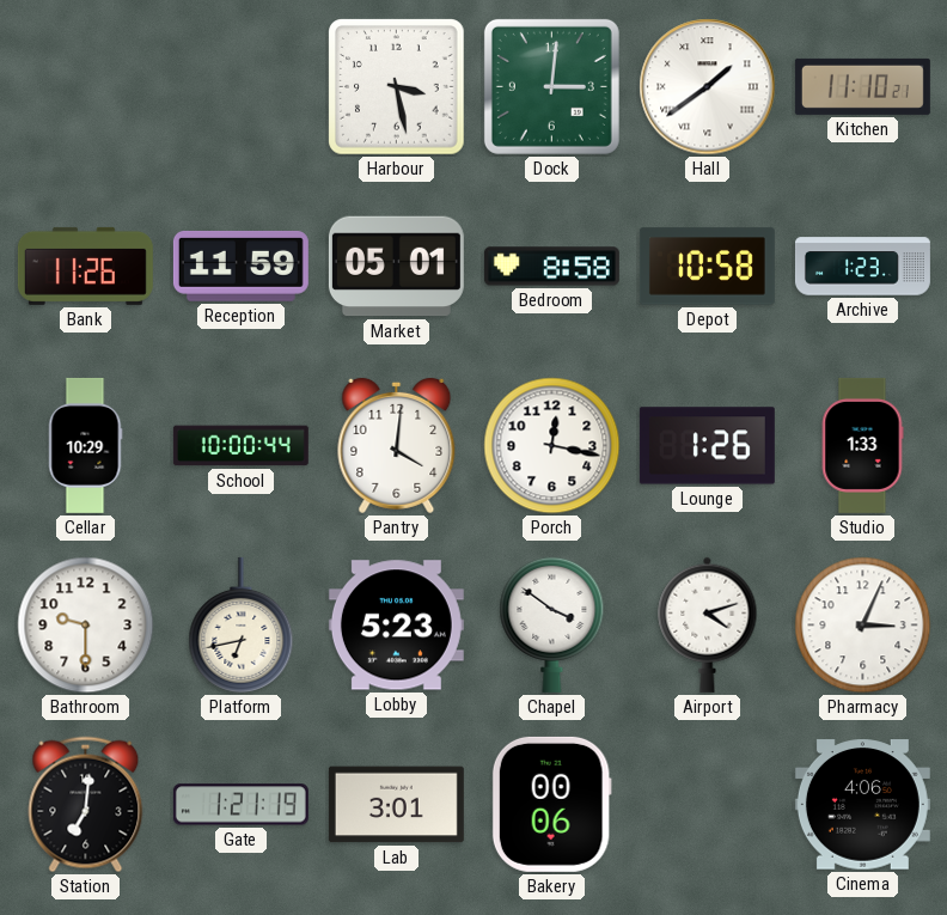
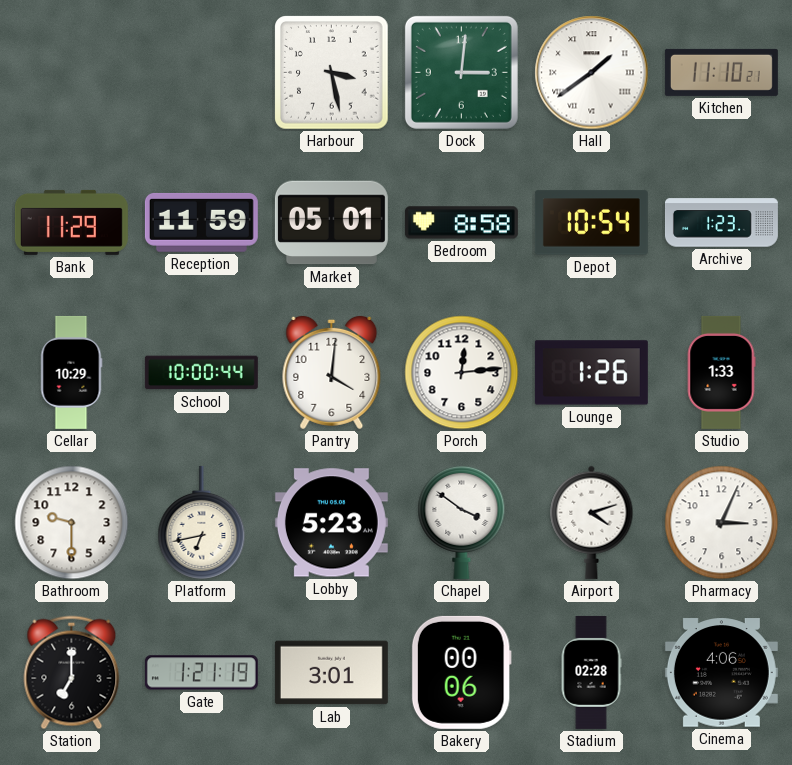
Bank: 11:26 -> 11:29 (71, 222)
Depot: 10:58 -> 10:54 (591, 223)
Porch: 12:17 -> 12:14 (462, 373)
Station: 7:01 -> 7:00 (72, 673)
Stadium: none -> 02:28 (591, 672)
